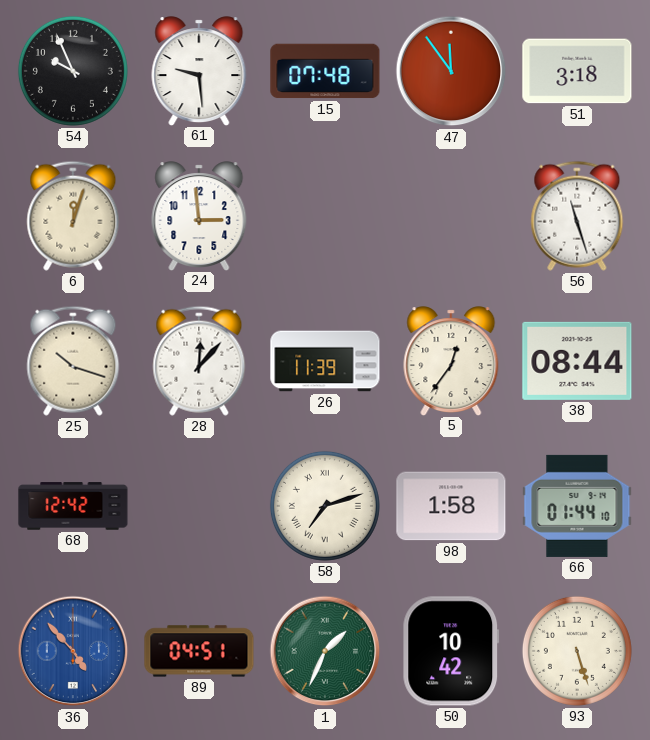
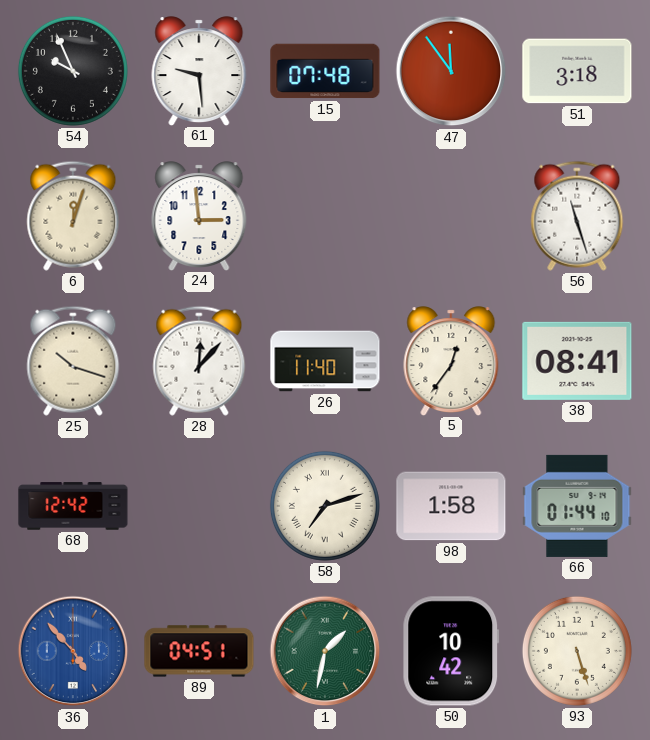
26: 11:39 -> 11:40 (325, 361)
38: 08:44 -> 08:41 (577, 361)
1: 1:34 -> 1:32 (325, 651)
